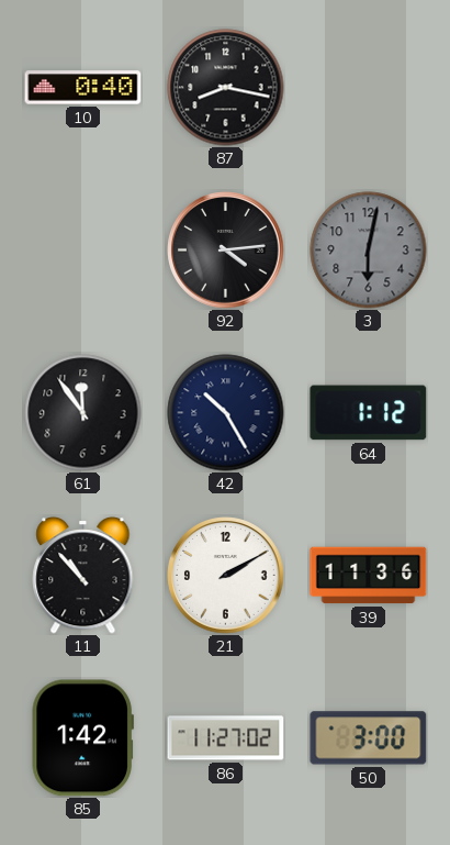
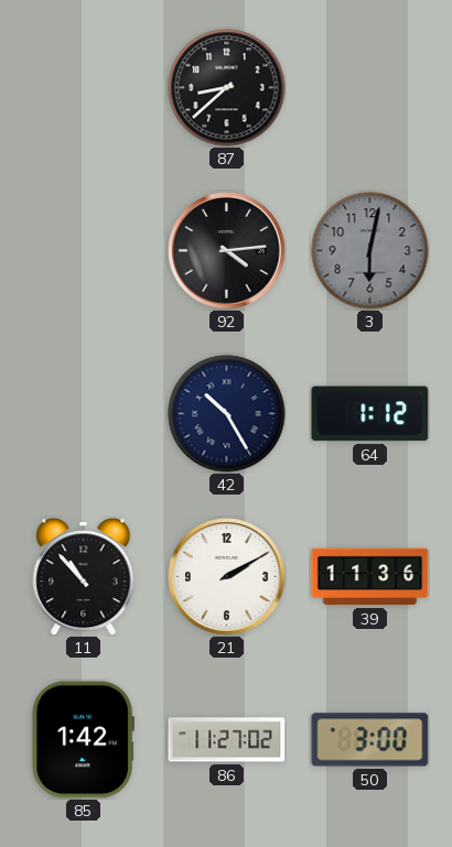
10: 0:40 -> none (83, 88)
87: 8:17 -> 8:38 (227, 88)
61: 11:54 -> none (83, 413)
